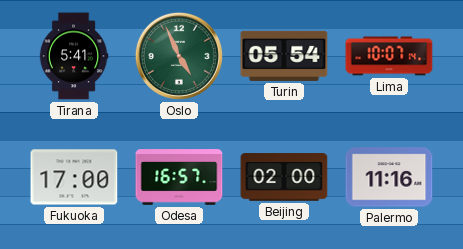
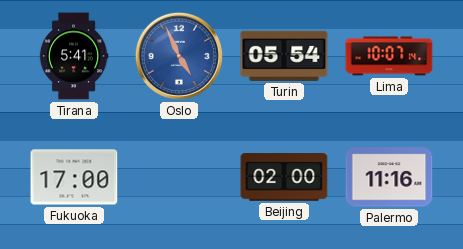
Oslo dial: green -> blue (179, 56)
Odesa: 16:57 -> none (179, 177)
